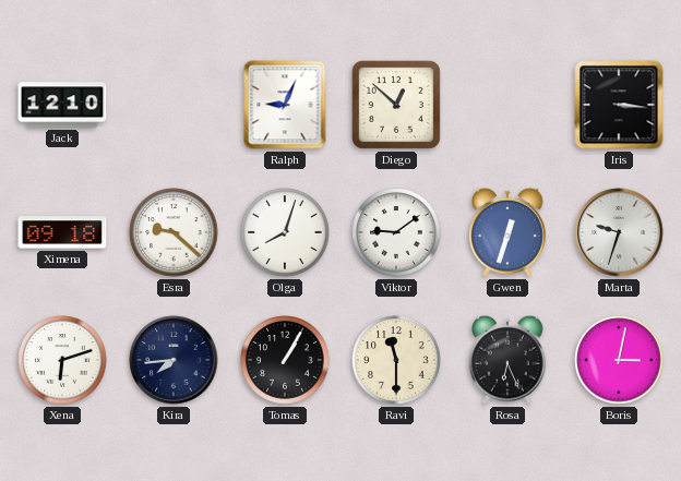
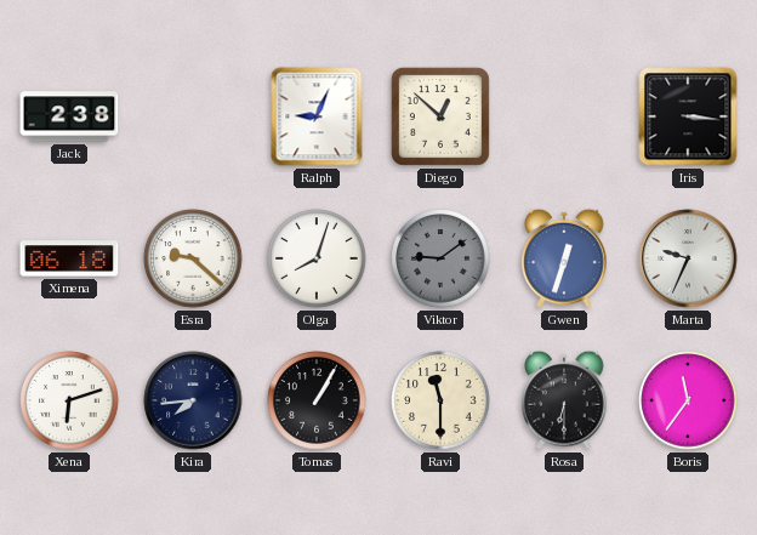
Jack: 12:10 -> 2:38 (69, 116)
Ximena: 09:18 -> 06:18 (69, 258)
Viktor dial: white -> grey (440, 258)
Marta: 9:33 -> 9:34 (688, 258)
Rosa: 6:26 -> 6:30 (564, 400)
Boris: 3:02 -> 11:36 (688, 400)
